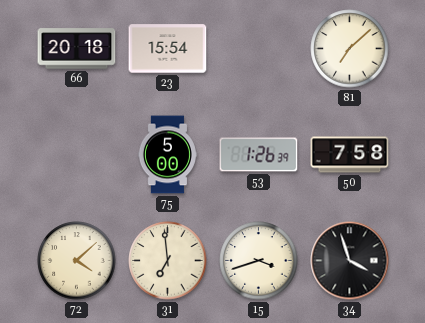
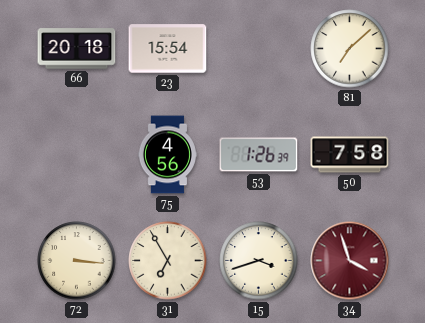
75: 5:00 -> 4:56 (167, 155)
72: 4:08 -> 3:16 (77, 261)
31: 6:59 -> 6:55 (168, 261)
34 dial: black -> burgundy (350, 261)
